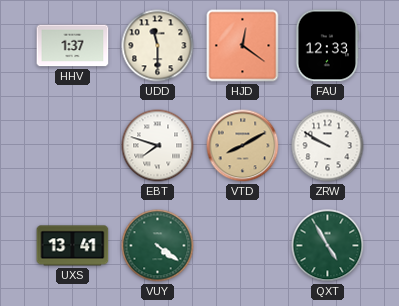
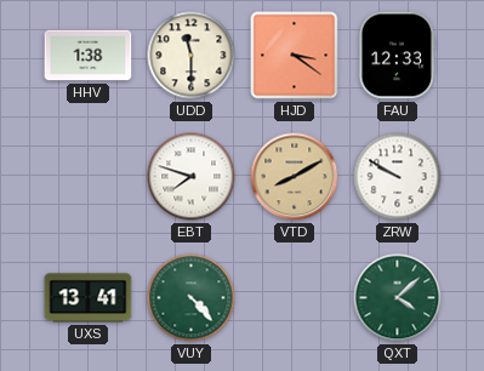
HHV: 1:37 -> 1:38 (89, 56)
HJD: 12:21 -> 3:21 (295, 56)
VUY: 4:21 -> 4:23 (192, 298)
QXT: 4:55 -> 4:08 (398, 298)
